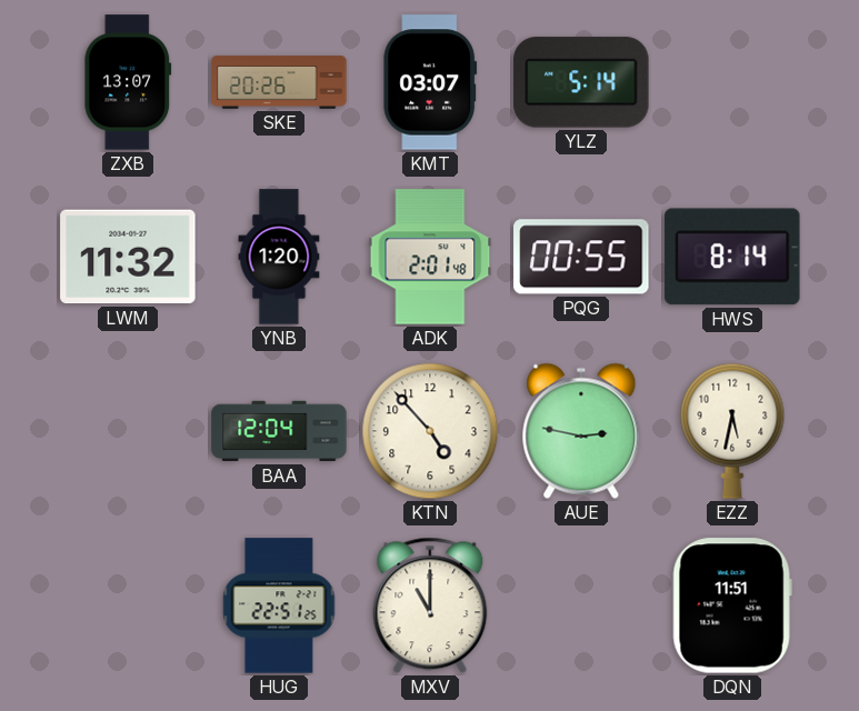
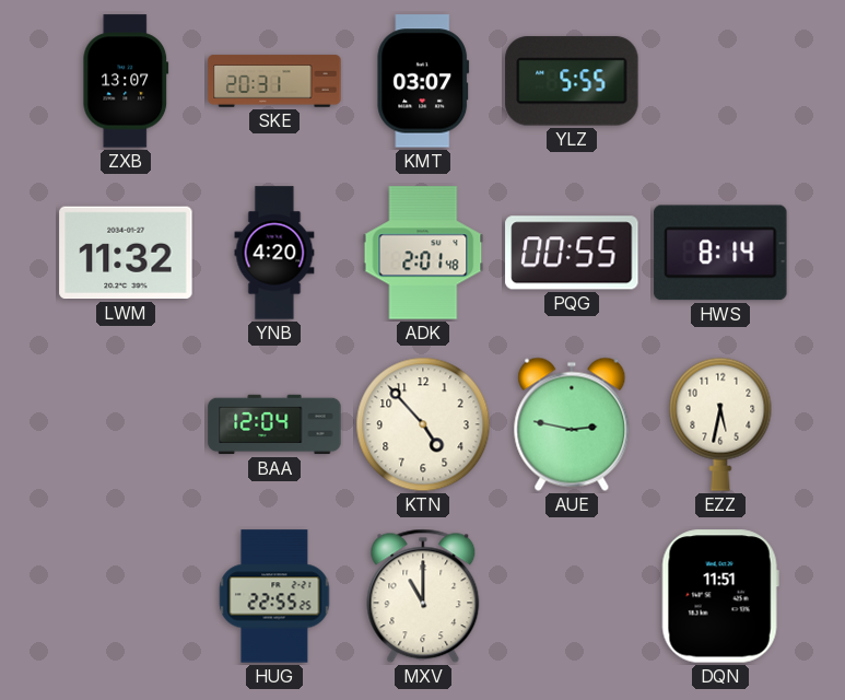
SKE: 20:26 -> 20:31 (274, 81)
YLZ: 5:14 -> 5:55 (572, 81)
YNB: 1:20 -> 4:20 (274, 253)
HUG: 22:51 -> 22:55 (274, 596)
